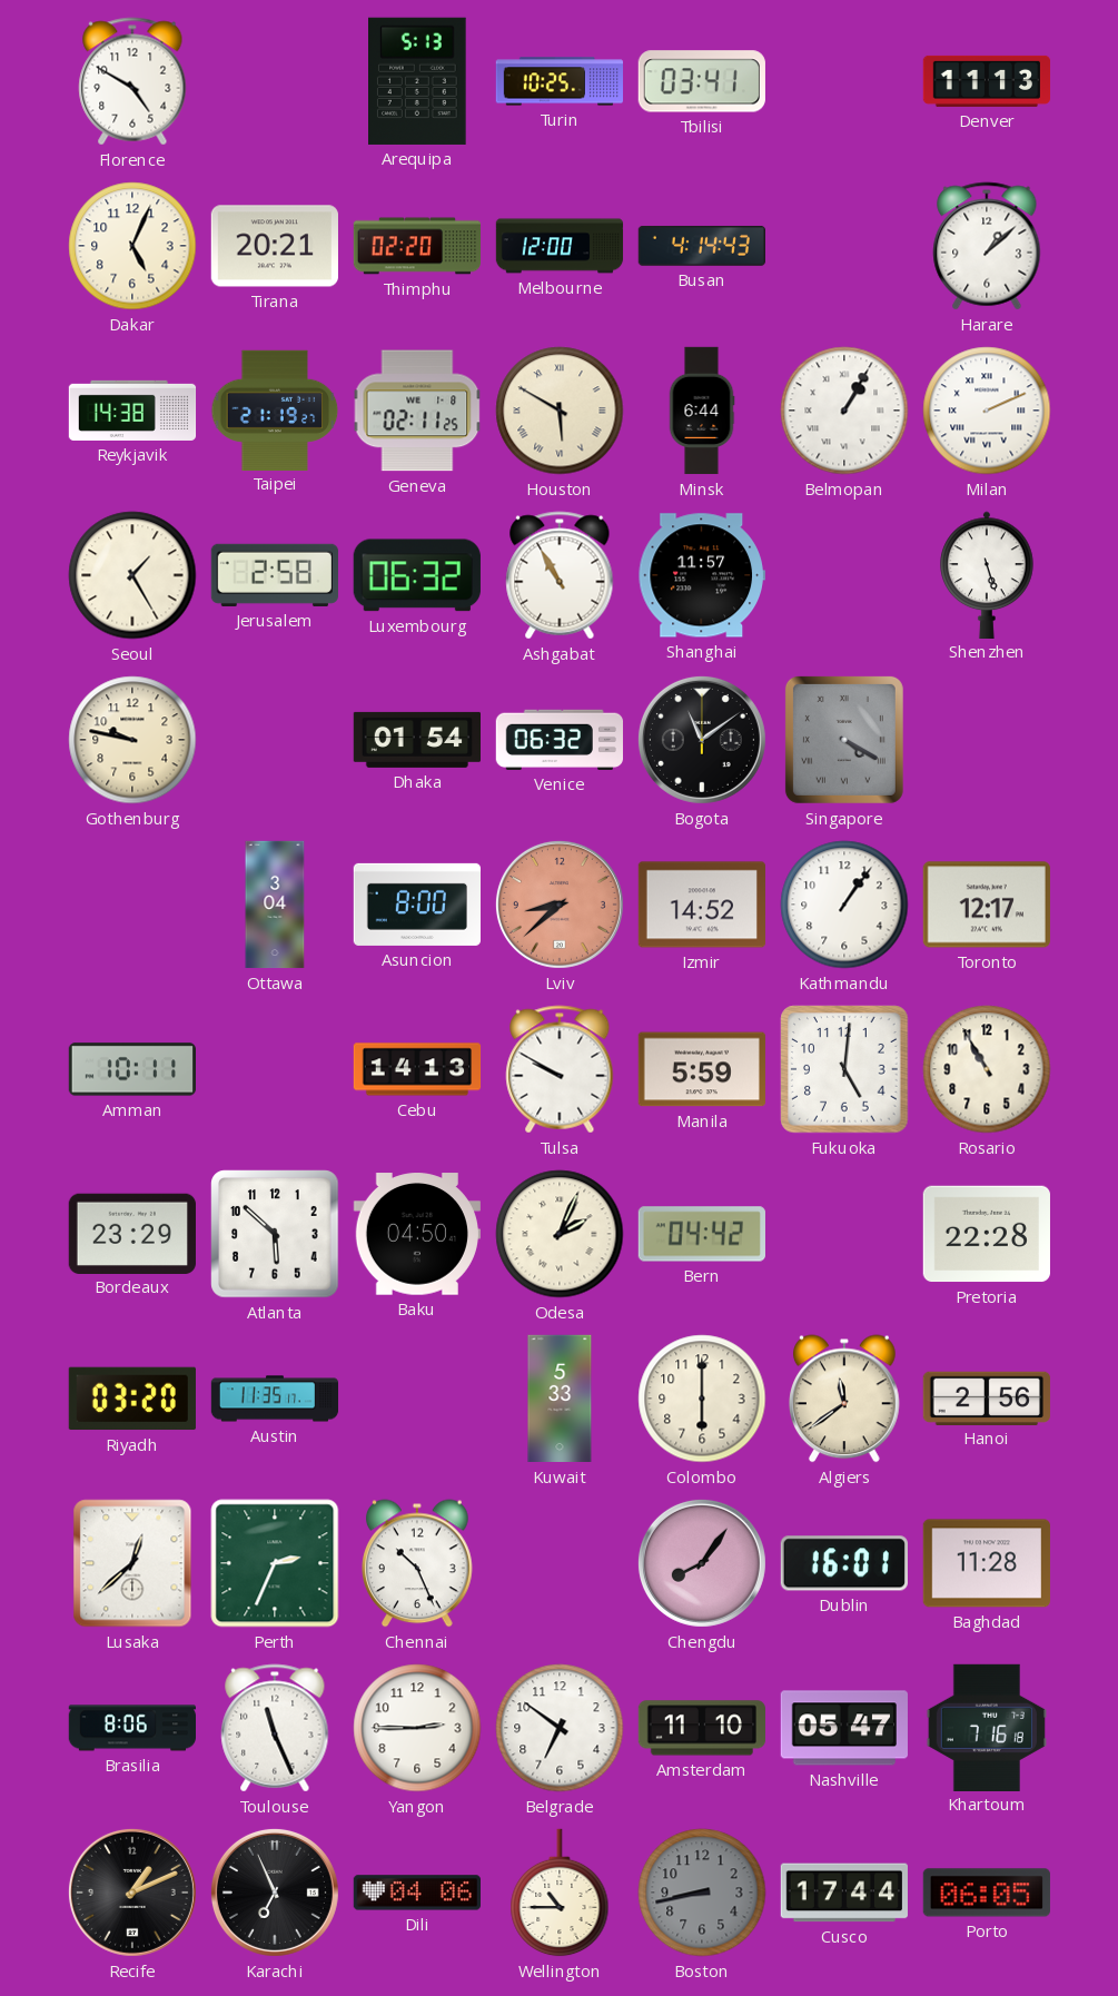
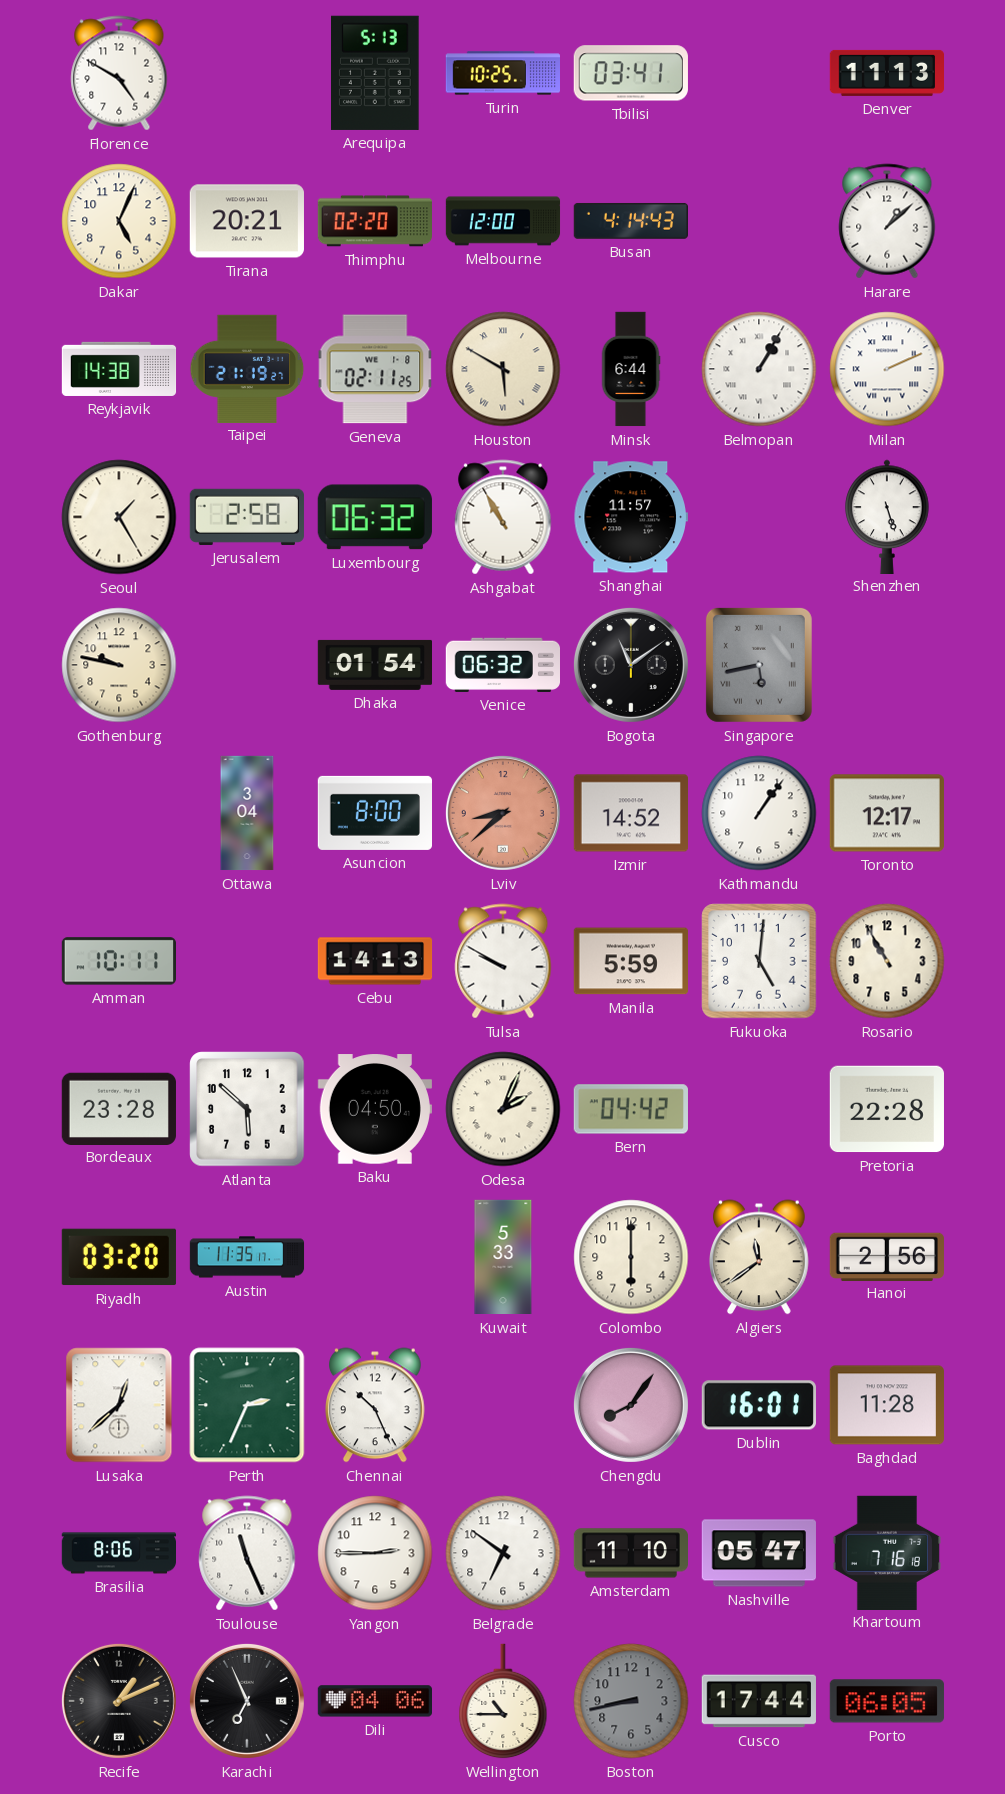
Singapore: 4:20 -> 5:43 (759, 665)
Bordeaux: 23:29 -> 23:28 (119, 1108)
